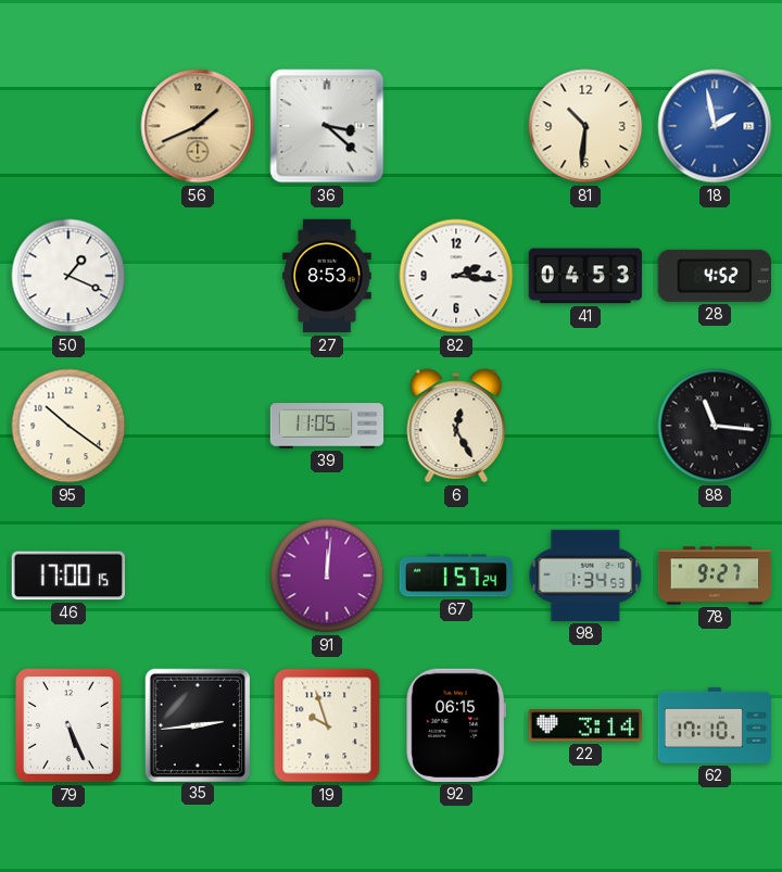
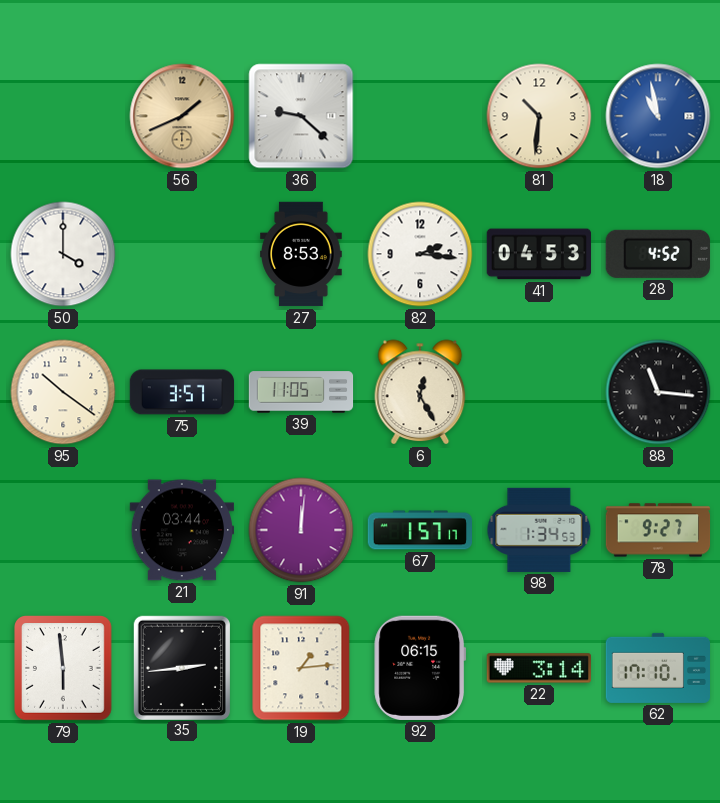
36: 3:22 -> 9:22 (301, 116)
18: 1:58 -> 10:58 (658, 116)
50: 1:19 -> 4:00 (63, 254)
75: none -> 3:57 (182, 392)
46: 17:00 -> none (67, 576)
21: none -> 03:44 (181, 530)
67: 1:57:24 -> 1:57:17 (420, 530)
79: 5:26 -> 5:59 (64, 669)
19: 9:57 -> 1:14 (301, 668)
